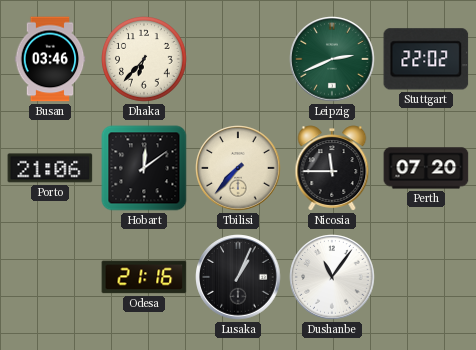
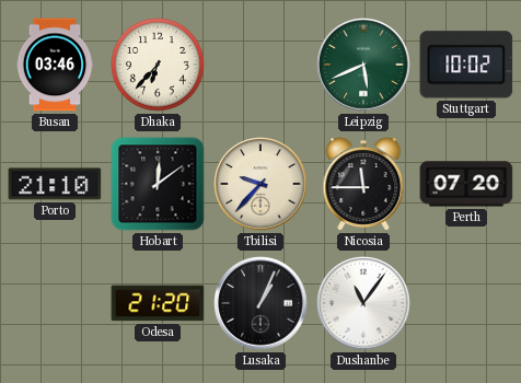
Leipzig: 2:41 -> 5:41 (363, 65)
Stuttgart: 22:02 -> 10:02 (466, 65)
Porto: 21:06 -> 21:10 (55, 184)
Tbilisi: 7:37 -> 9:37 (260, 184)
Odesa: 21:16 -> 21:20 (158, 303)
